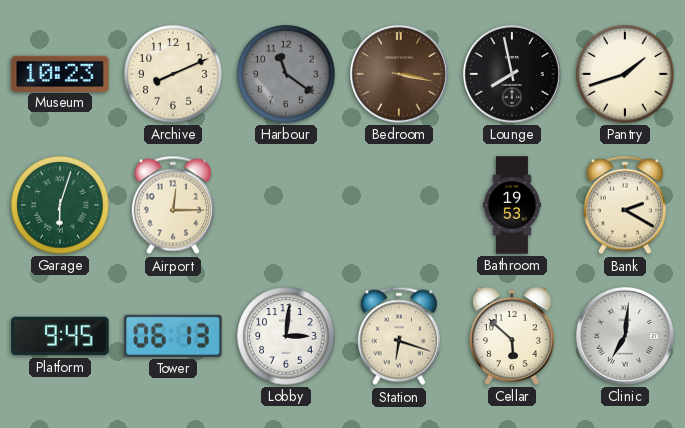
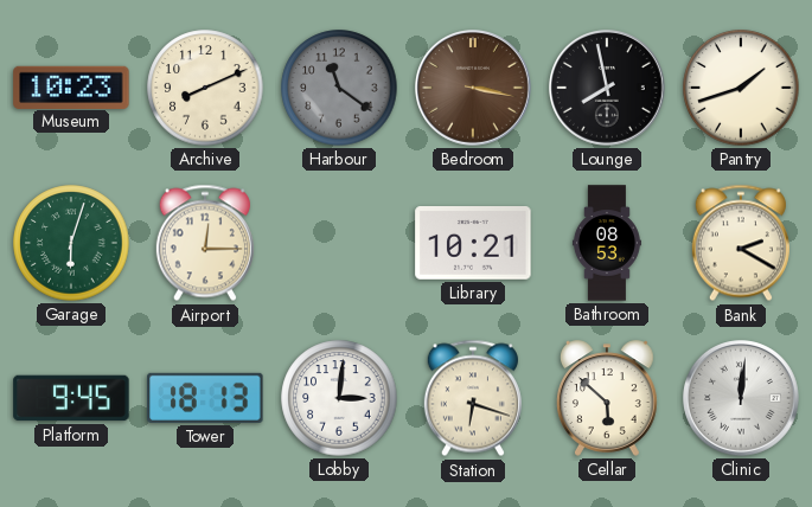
Library: none -> 10:21 (473, 244)
Bathroom: 19:53 -> 08:53 (607, 243)
Tower: 06:13 -> 18:13 (205, 398)
Clinic: 7:01 -> 12:01 (742, 399)
